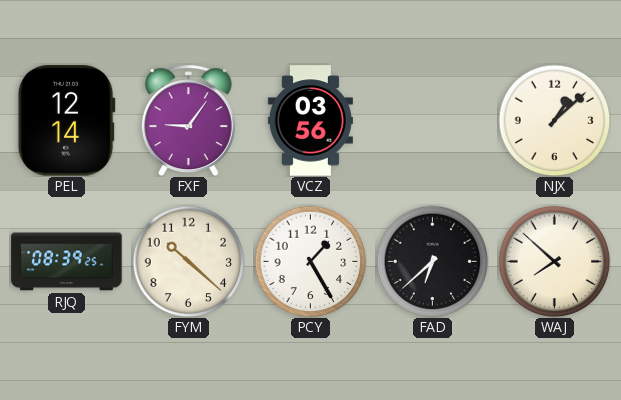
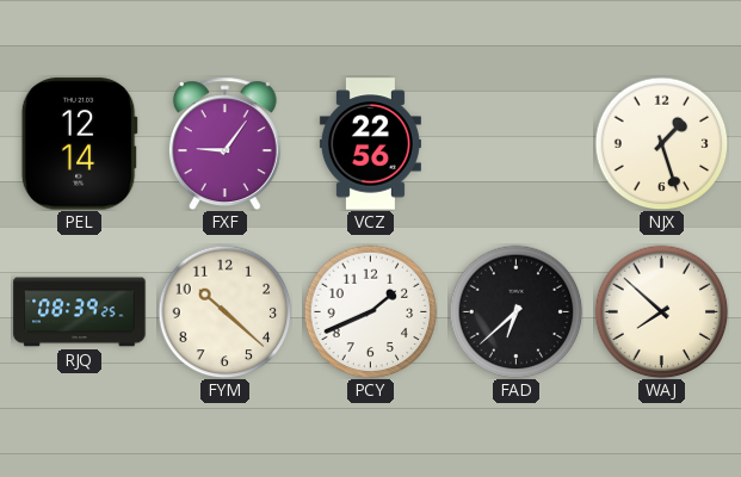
VCZ: 03:56 -> 22:56 (370, 144)
NJX: 1:08 -> 1:27 (661, 143)
PCY: 1:25 -> 1:41 (370, 311)
